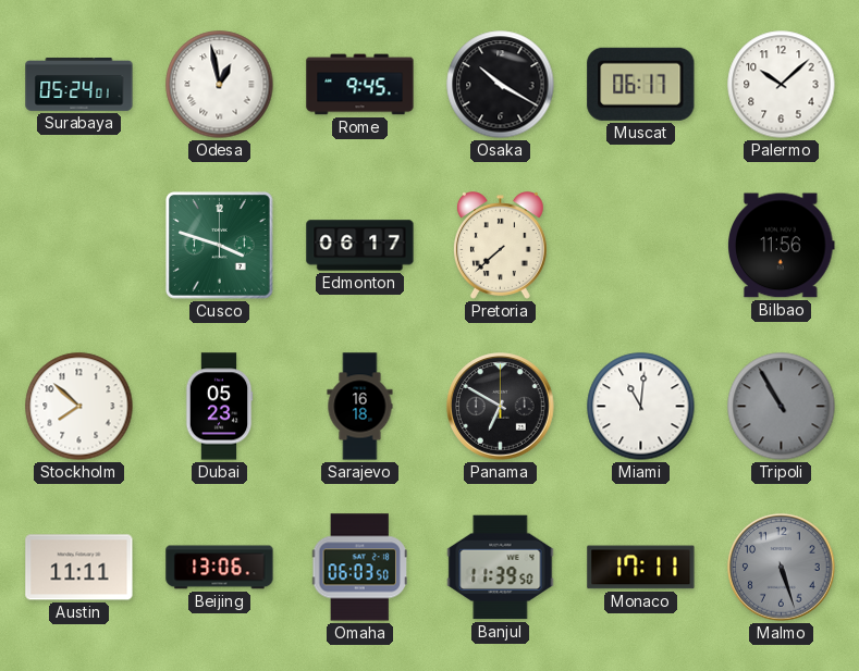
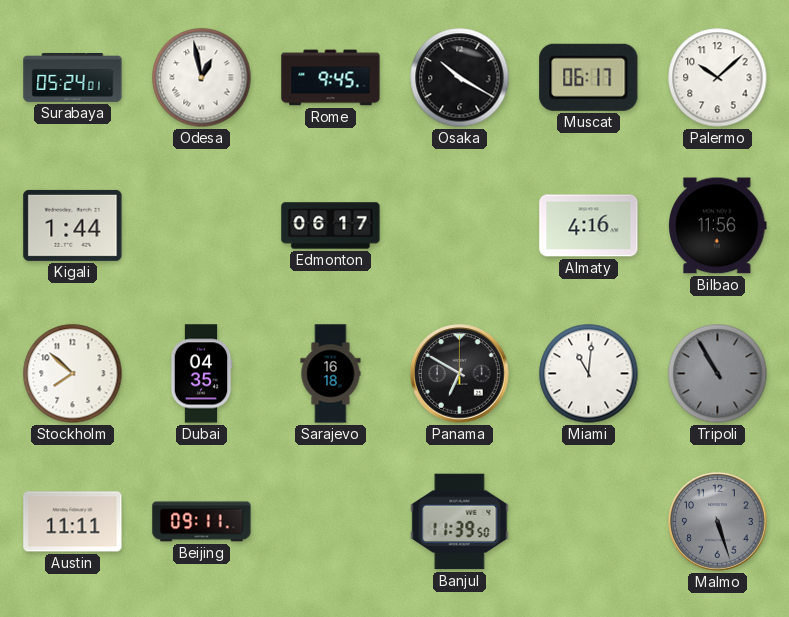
Kigali: none -> 1:44 (73, 225)
Cusco: 3:48 -> none (220, 246)
Pretoria: 7:38 -> none (500, 246)
Almaty: none -> 4:16 (589, 226)
Dubai: 05:23 -> 04:35 (201, 374)
Beijing: 13:06 -> 09:11 (202, 522)
Omaha: 06:03 -> none (359, 568)
Monaco: 17:11 -> none (641, 568)
